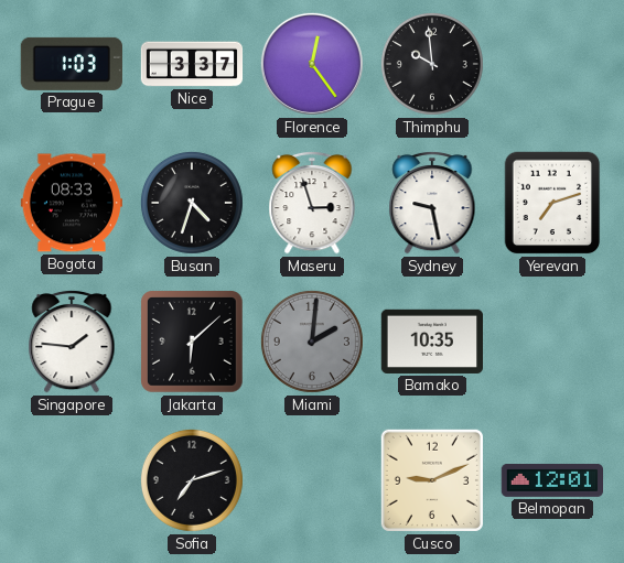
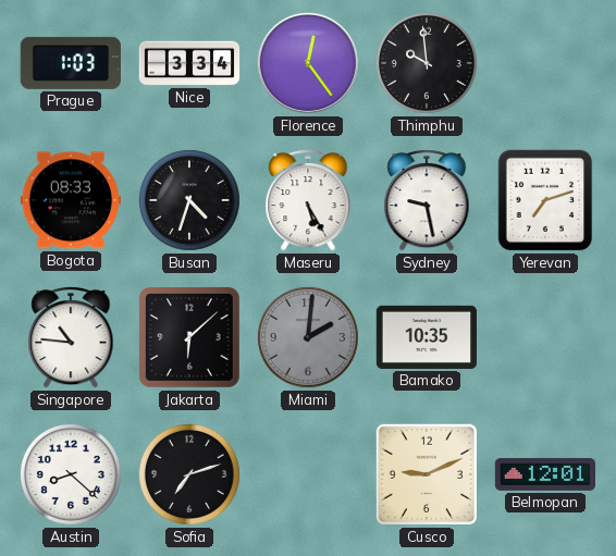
Nice: 3:37 -> 3:34 (189, 63)
Maseru: 2:57 -> 5:25 (308, 200)
Singapore: 1:46 -> 10:46 (71, 337)
Austin: none -> 8:22 (71, 474)
